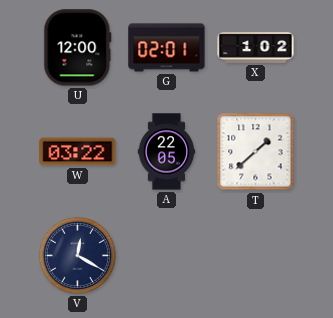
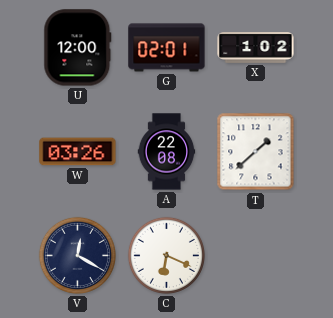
W: 03:22 -> 03:26 (78, 152)
A: 22:05 -> 22:08 (167, 152)
C: none -> 6:19 (166, 255)
